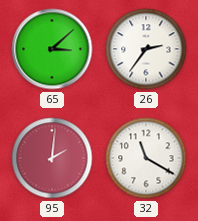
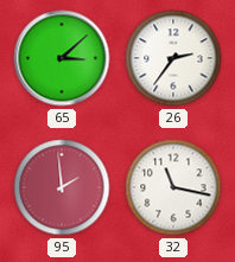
95: 2:01 -> 1:59 (62, 187)
32: 11:20 -> 11:17 (173, 187)
